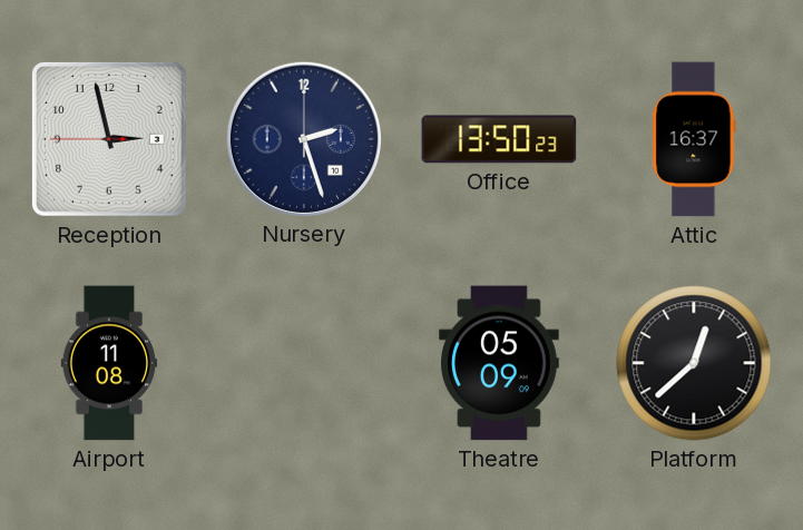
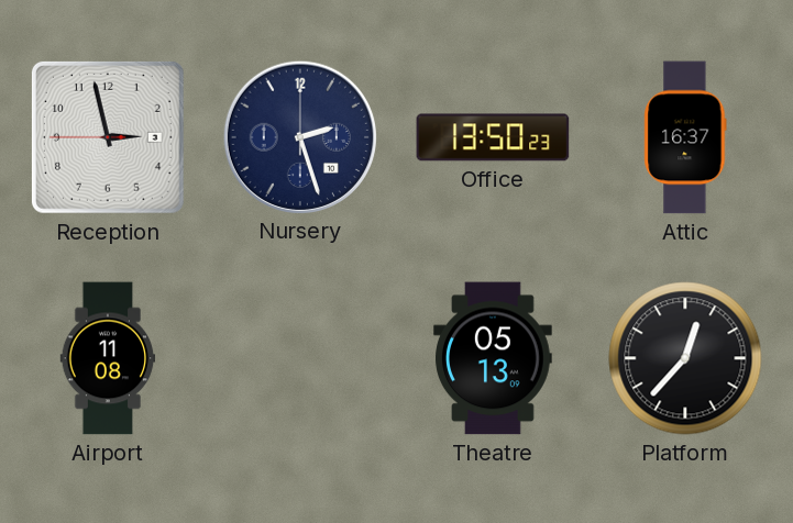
Theatre: 05:09 -> 05:13 (494, 358)
Platform: 12:38 -> 12:37 (685, 358)
